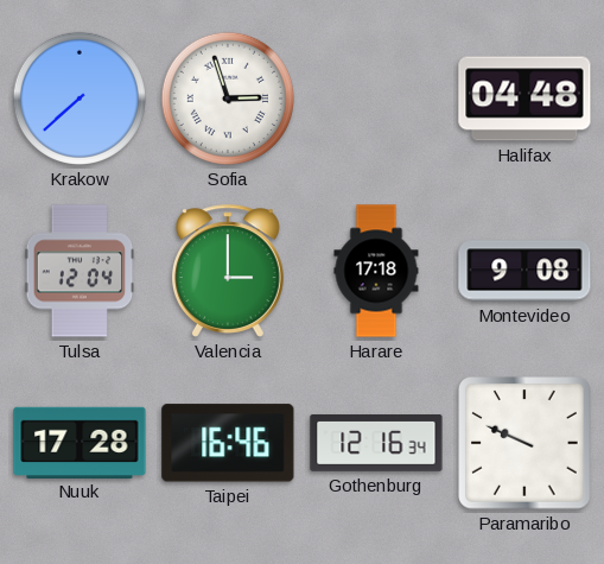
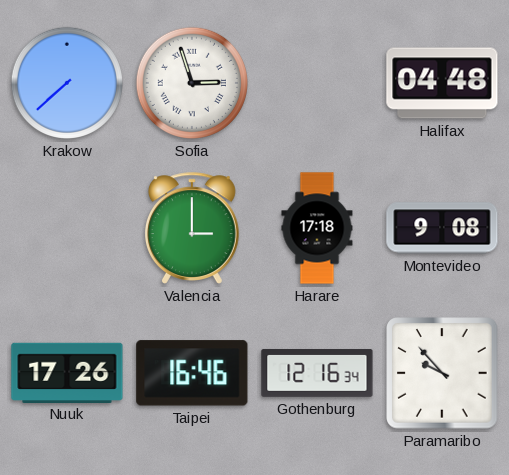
Tulsa: 12:04 -> none (80, 271)
Nuuk: 17:28 -> 17:26 (67, 372)
Paramaribo: 9:49 -> 9:53 (442, 373)
